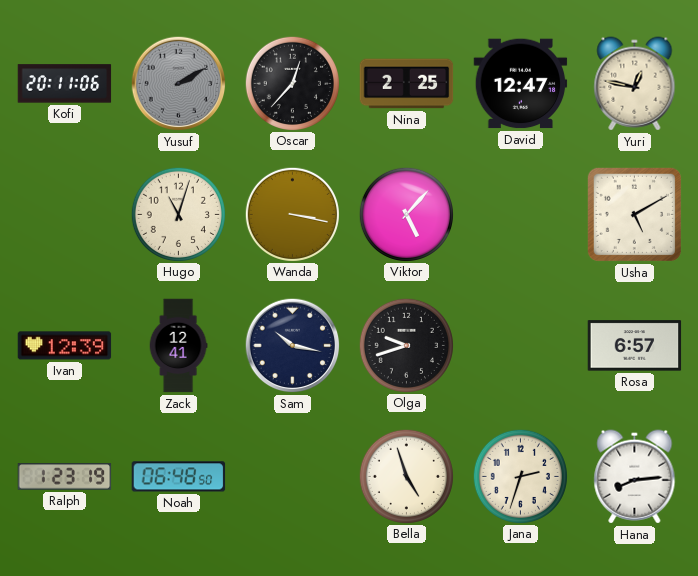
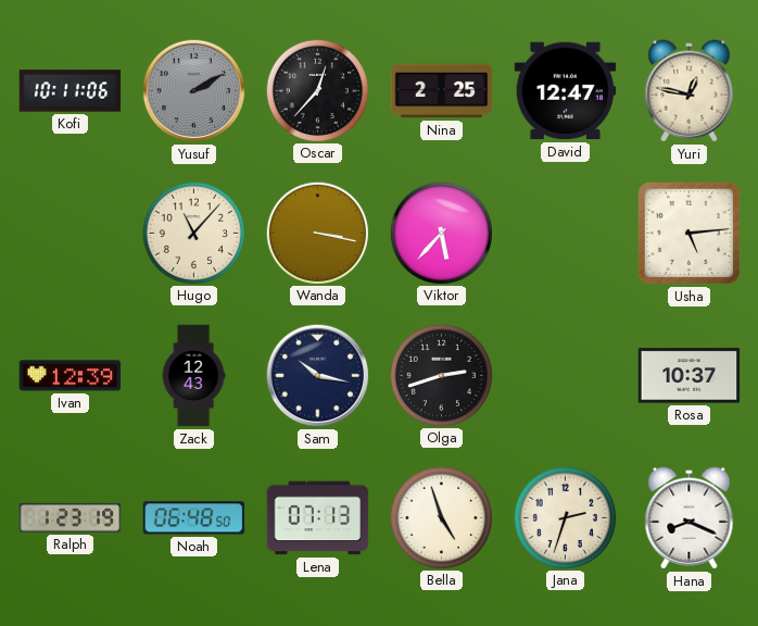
Kofi: 20:11 -> 10:11 (71, 91)
Hugo: 11:03 -> 11:07 (193, 233)
Viktor: 5:07 -> 5:37 (441, 233)
Usha: 5:10 -> 5:14 (688, 233)
Zack: 12:41 -> 12:43 (193, 376)
Olga: 9:42 -> 2:42 (441, 375)
Rosa: 6:57 -> 10:37 (690, 376)
Lena: none -> 07:13 (318, 518)
Hana: 8:14 -> 8:19 (690, 518)
